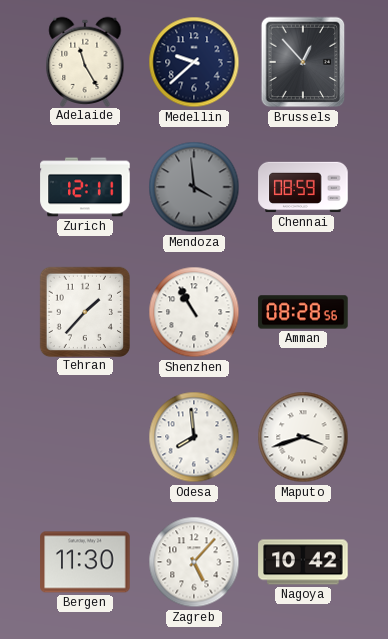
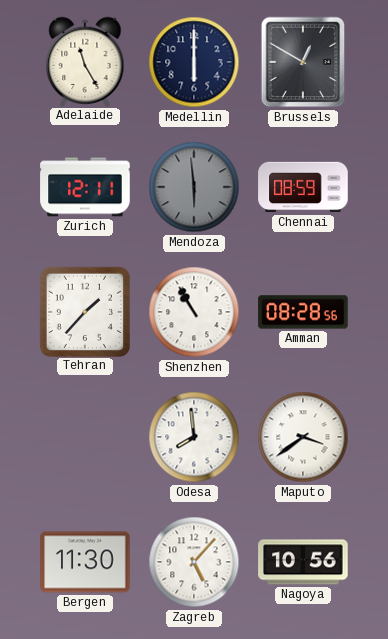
Medellin: 9:38 -> 6:00 (194, 62)
Brussels: 12:53 -> 12:50 (303, 62)
Mendoza: 3:59 -> 5:59 (194, 187)
Maputo: 3:42 -> 3:39 (303, 437)
Nagoya: 10:42 -> 10:56 (303, 562)
